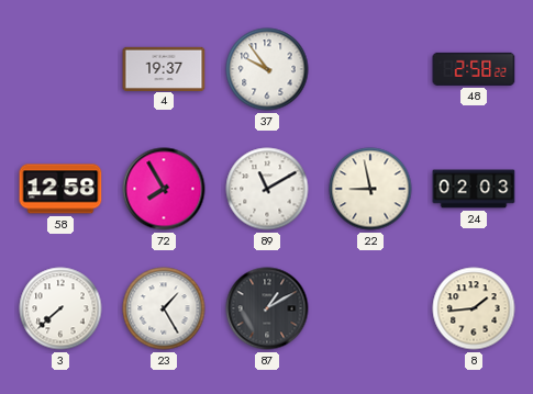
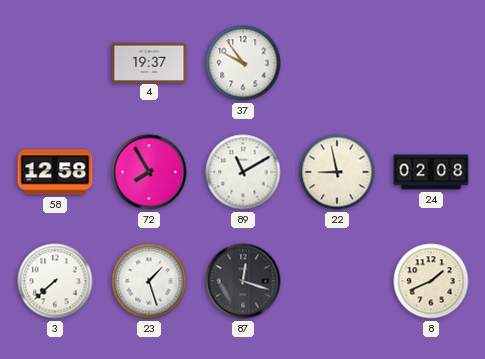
48: 2:58 -> none (474, 69)
24: 02:03 -> 02:08 (431, 172)
23: 1:25 -> 1:27 (149, 281)
87: 1:10 -> 12:18 (243, 281)
8: 1:44 -> 1:41 (431, 281)
